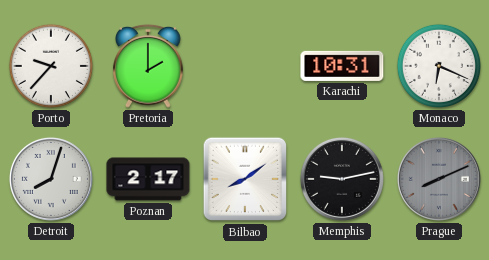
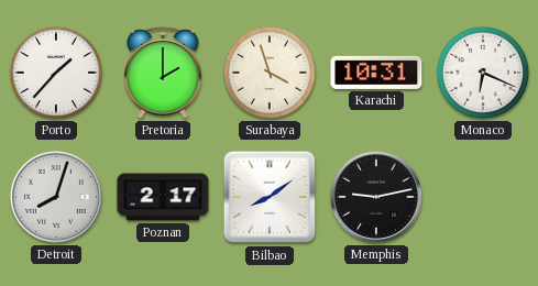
Porto: 9:37 -> 1:37 (56, 73)
Surabaya: none -> 3:57 (270, 73)
Prague: 8:11 -> none (439, 179)
